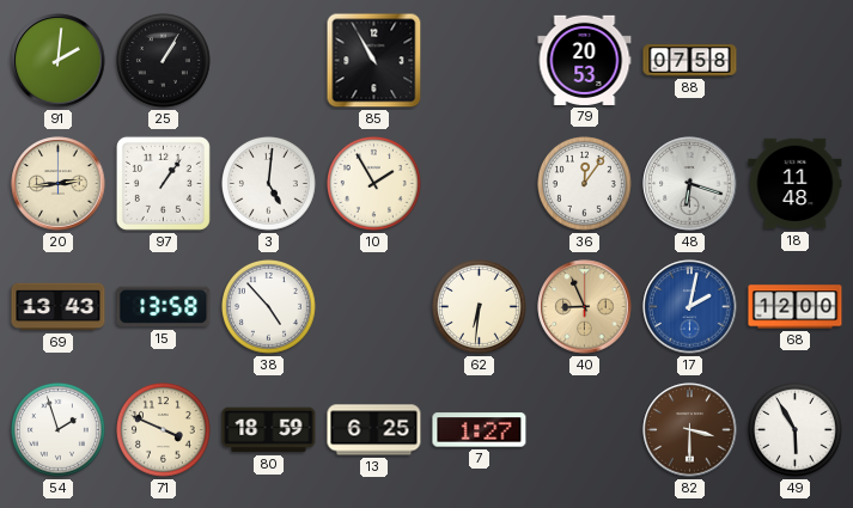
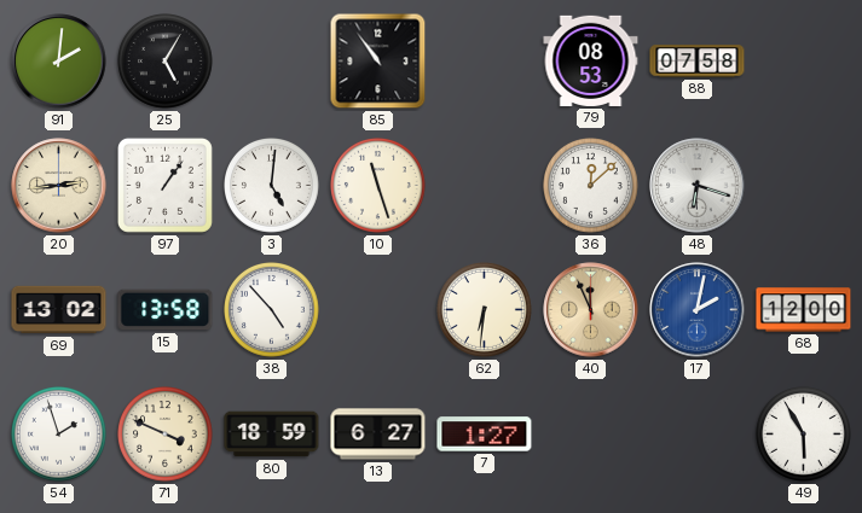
25: 1:05 -> 5:05 (166, 62)
85: 10:55 -> 10:54 (378, 62)
79: 20:53 -> 08:53 (591, 60)
10: 1:55 -> 11:27 (378, 186)
36: 12:06 -> 12:08 (591, 186)
18: 11:48 -> none (796, 184)
69: 13:43 -> 13:02 (59, 310)
40: 8:56 -> 11:56 (591, 310)
13: 6:25 -> 6:27 (378, 435)
82: 3:30 -> none (690, 430)
